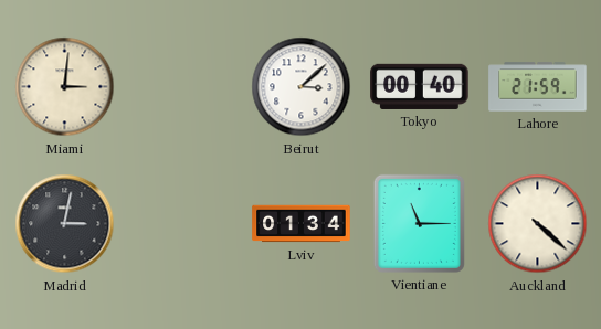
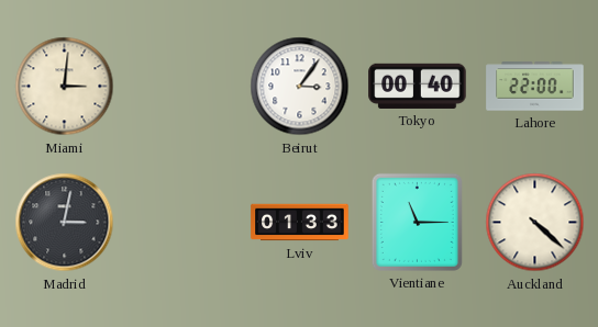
Beirut: 3:08 -> 3:06 (300, 87)
Lahore: 21:59 -> 22:00 (535, 87)
Lviv: 01:34 -> 01:33 (300, 223)
